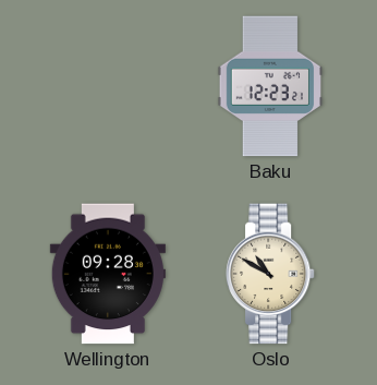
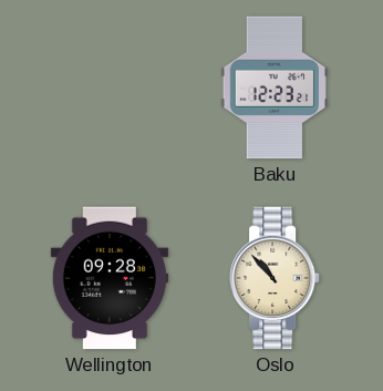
Oslo: 10:50 -> 10:53 (275, 278)
